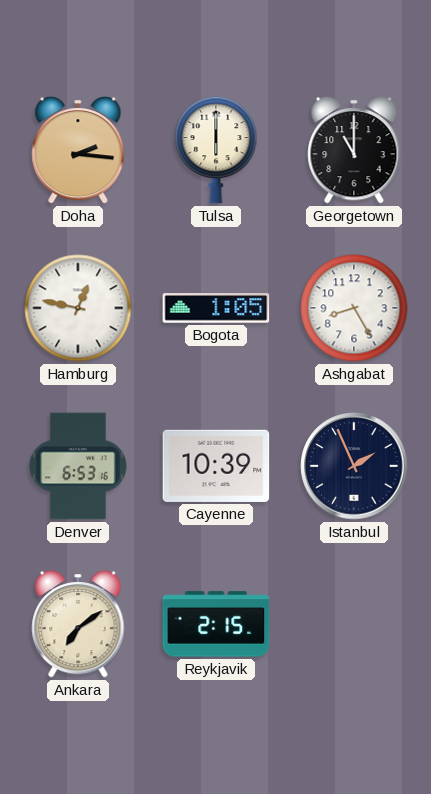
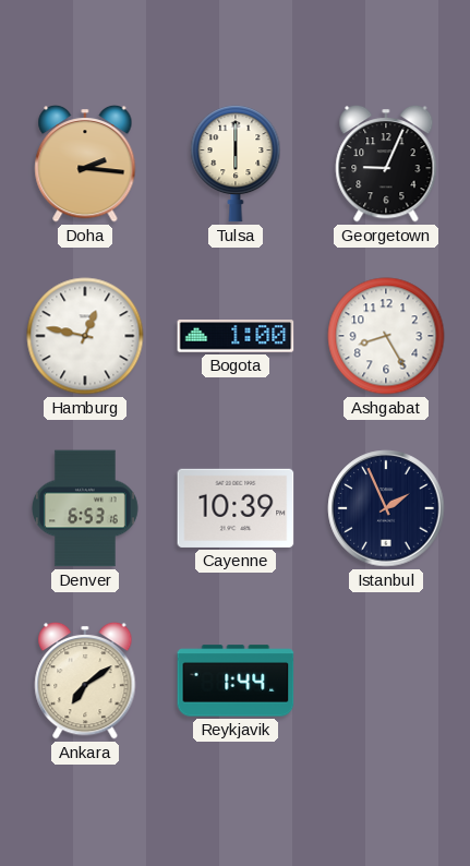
Georgetown: 11:00 -> 9:04 (386, 164)
Bogota: 1:05 -> 1:00 (236, 336)
Reykjavik: 2:15 -> 1:44 (236, 681)
